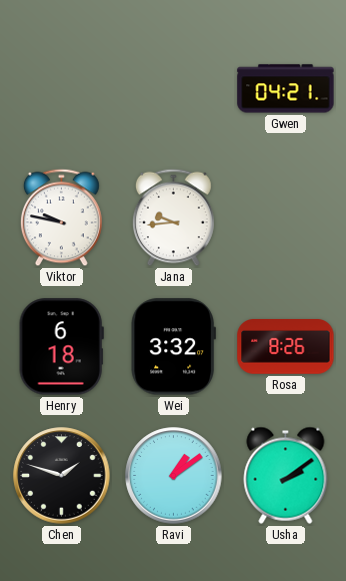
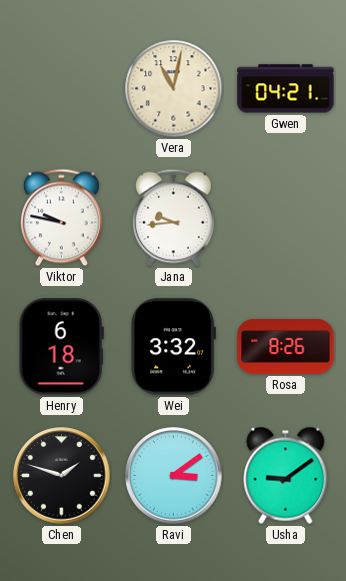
Vera: none -> 11:02 (174, 89)
Ravi: 1:09 -> 3:09 (174, 476)
Usha: 2:09 -> 9:09 (286, 475)
